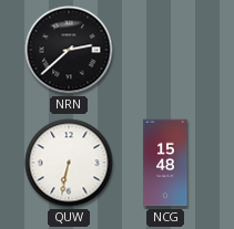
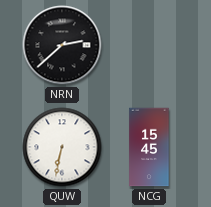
NCG: 15:48 -> 15:45 (149, 147)
